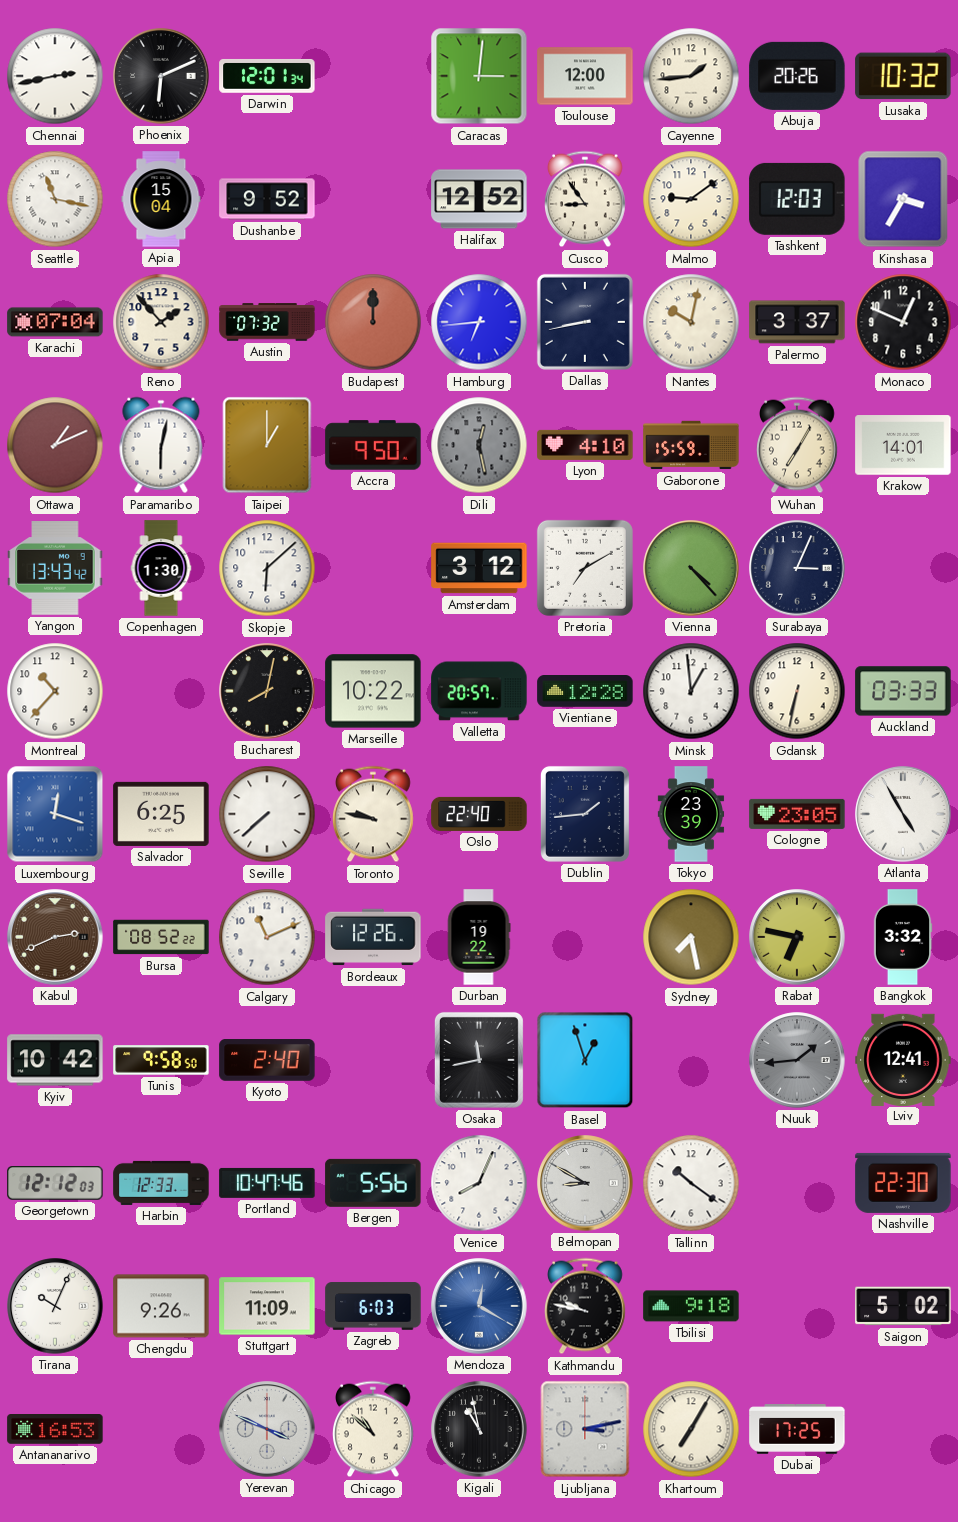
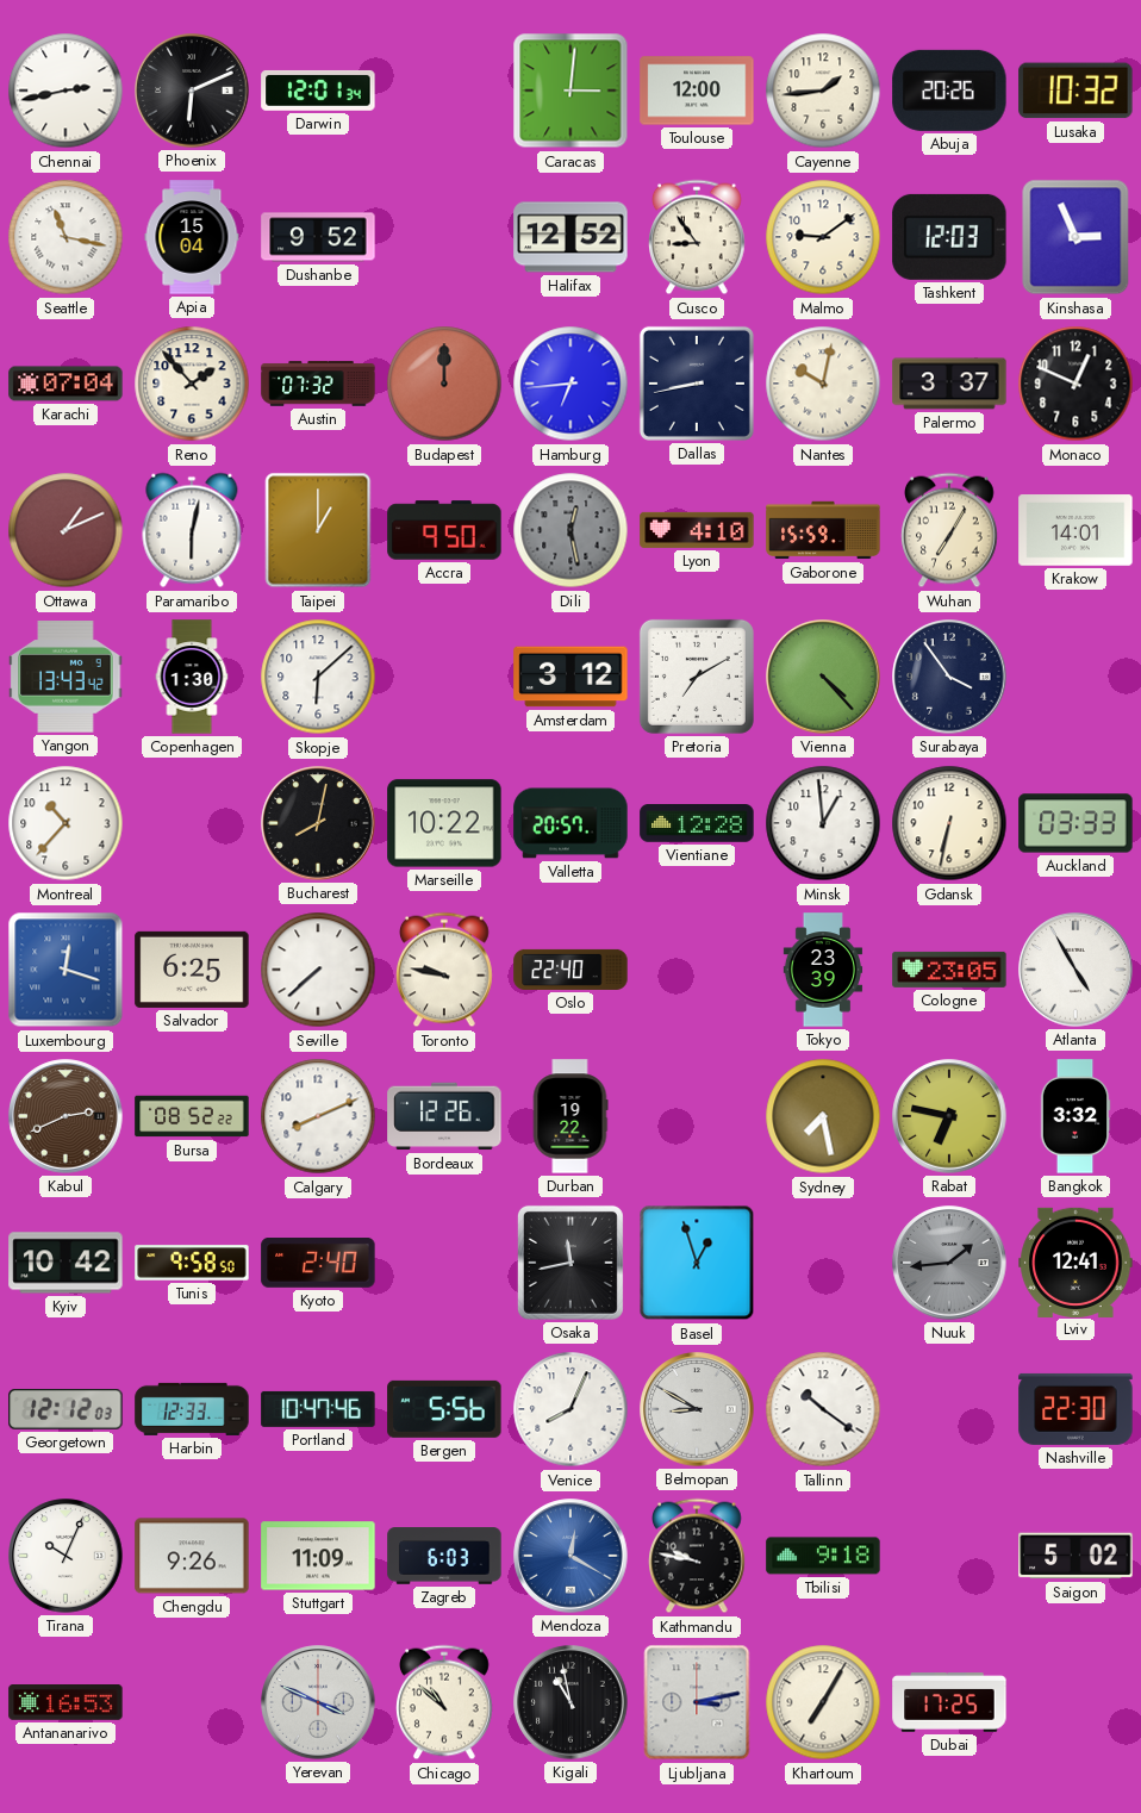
Kinshasa: 3:35 -> 2:56 (1075, 237)
Surabaya: 3:04 -> 3:54 (949, 677)
Dublin: 1:44 -> none (585, 814)
Calgary: 11:11 -> 8:11 (318, 1116)
